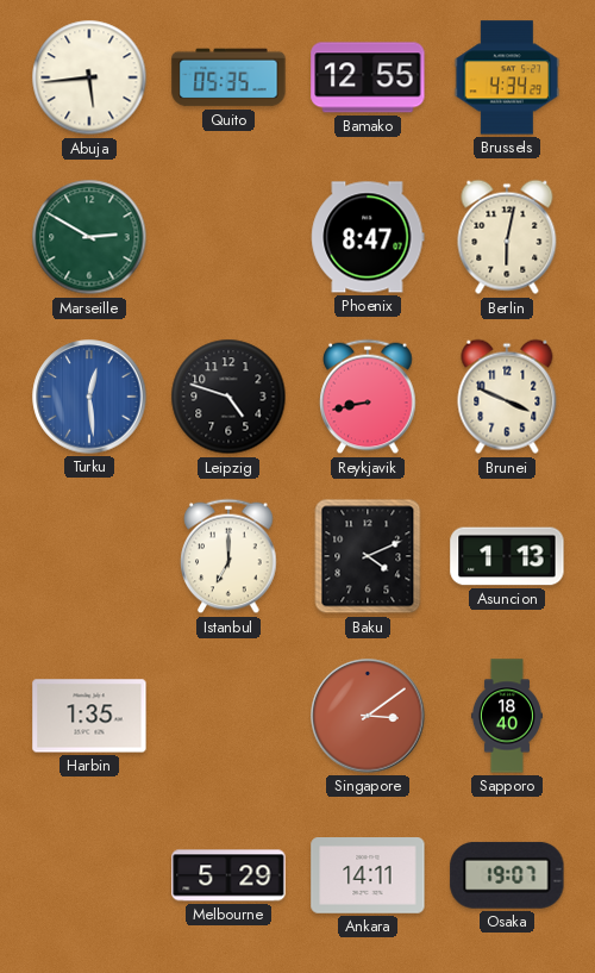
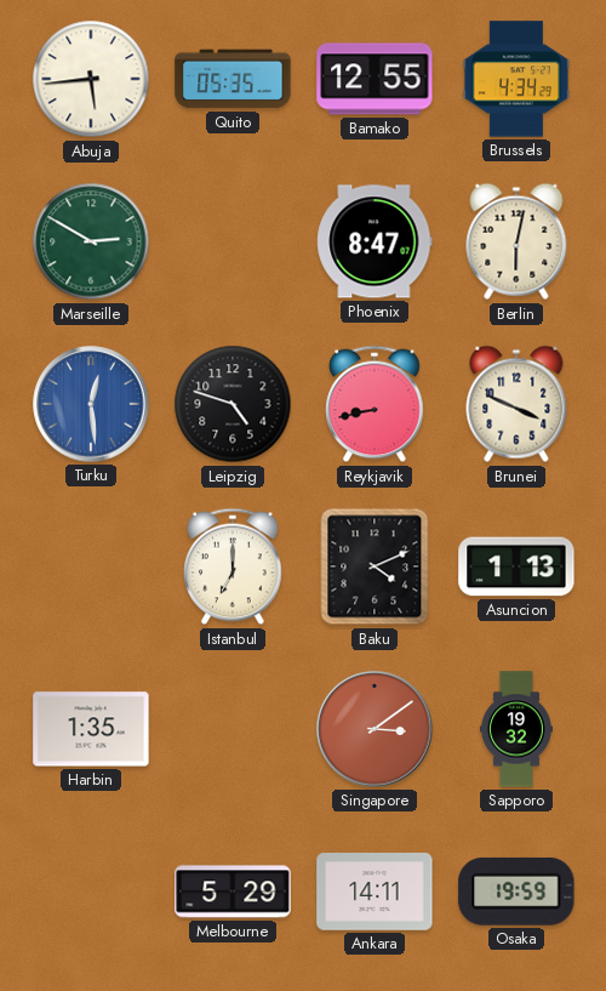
Sapporo: 18:40 -> 19:32 (516, 729)
Osaka: 19:07 -> 19:59 (516, 892)
